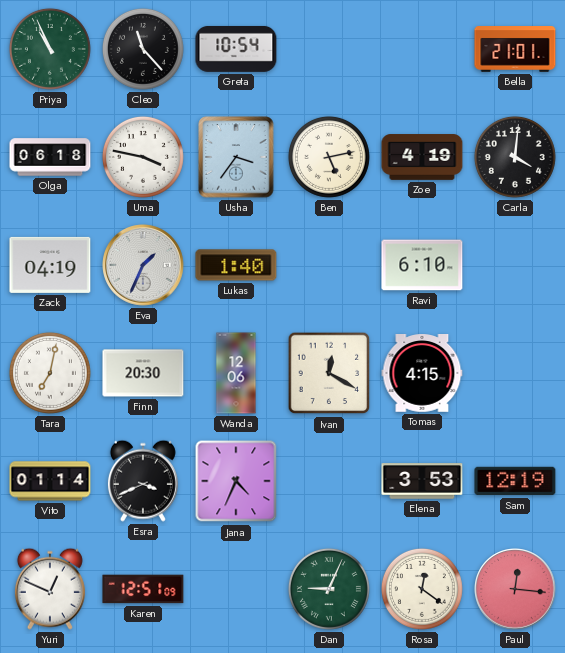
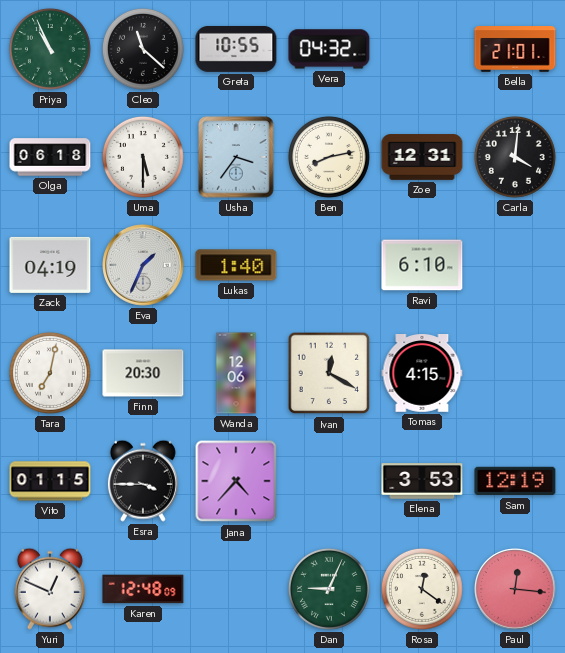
Cleo: 11:23 -> 11:22 (143, 49)
Greta: 10:54 -> 10:55 (236, 49)
Vera: none -> 04:32 (329, 49)
Uma: 3:47 -> 5:30 (143, 157)
Ben: 5:13 -> 8:13 (329, 157)
Zoe: 4:19 -> 12:31 (422, 157)
Vito: 01:14 -> 01:15 (50, 481)
Esra: 3:41 -> 3:45 (143, 481)
Jana: 4:34 -> 4:37 (236, 481)
Karen: 12:51 -> 12:48 (143, 589)
